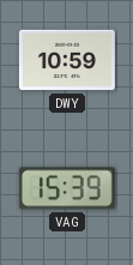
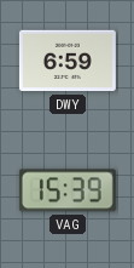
DWY: 10:59 -> 6:59 (68, 61)
